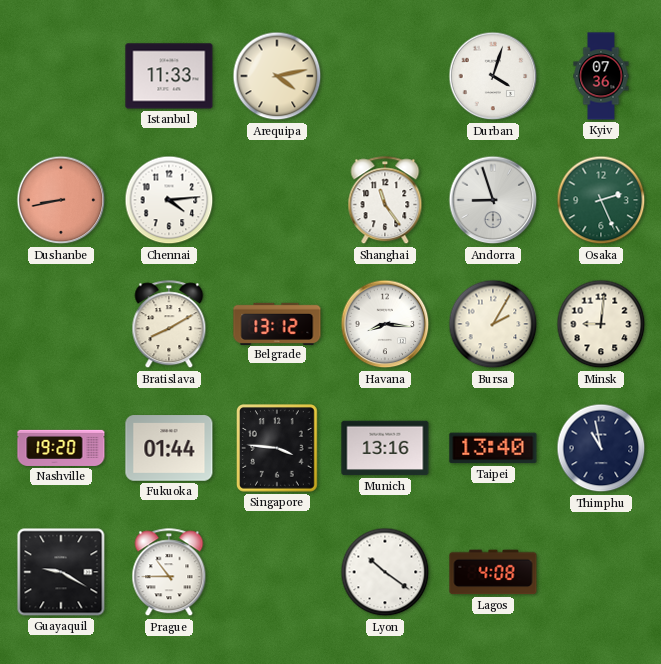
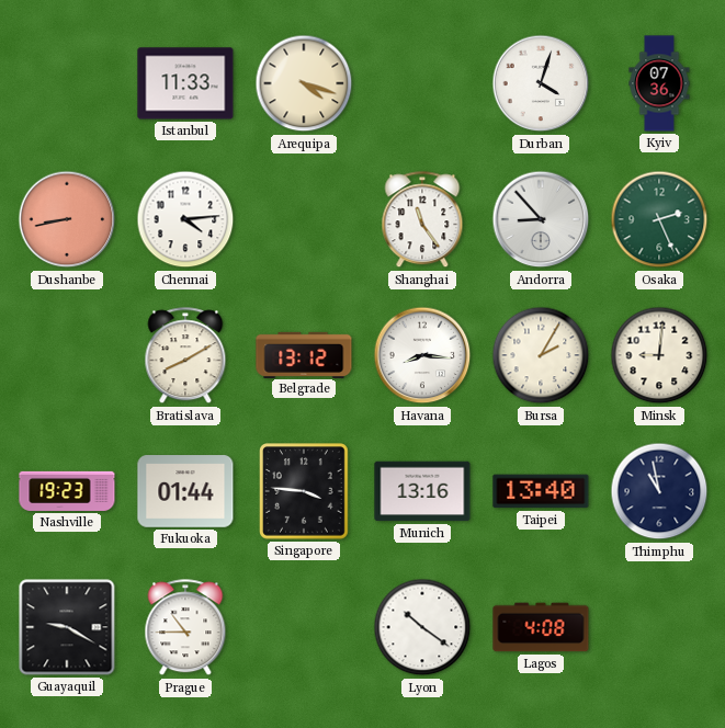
Arequipa: 4:13 -> 4:18 (304, 83)
Andorra: 8:57 -> 8:53 (541, 219)
Nashville: 19:20 -> 19:23 (67, 491)
